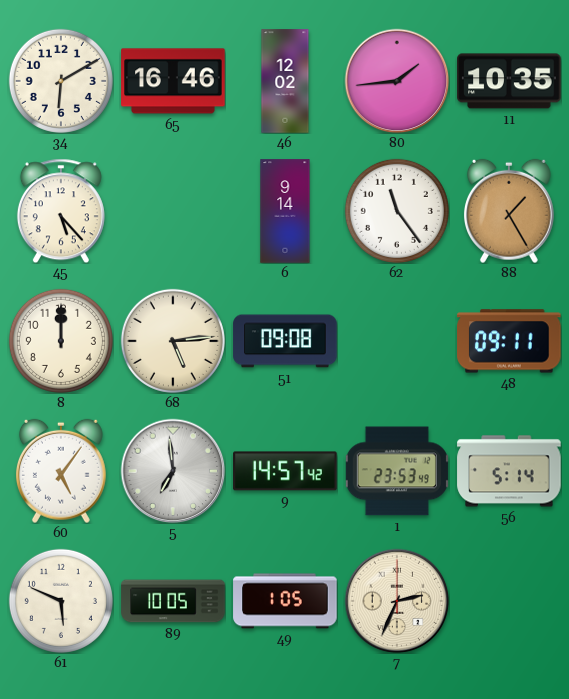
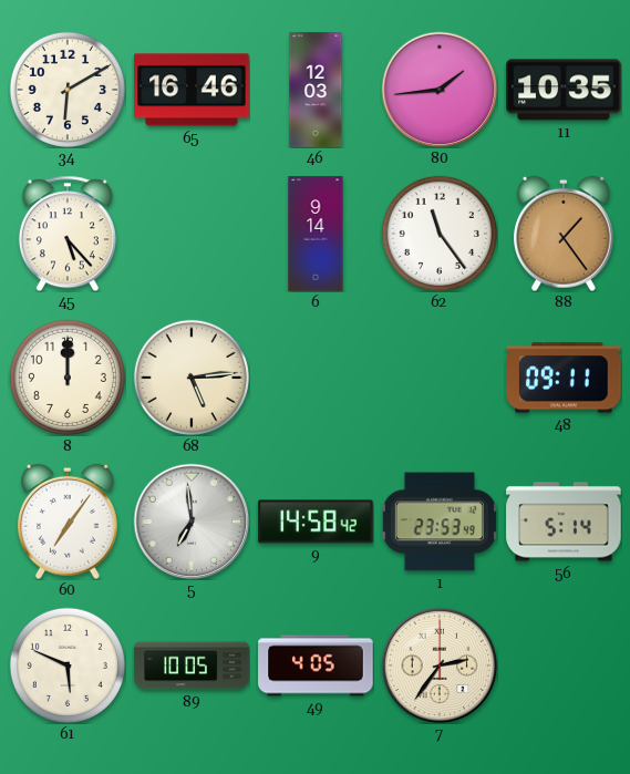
46: 12:02 -> 12:03 (316, 90)
88: 1:25 -> 1:24 (564, 234)
51: 09:08 -> none (285, 341)
60: 5:06 -> 7:06 (68, 522)
9: 14:57 -> 14:58 (316, 522)
49: 1:05 -> 4:05 (316, 665)
7: 2:34 -> 2:36 (440, 665)
